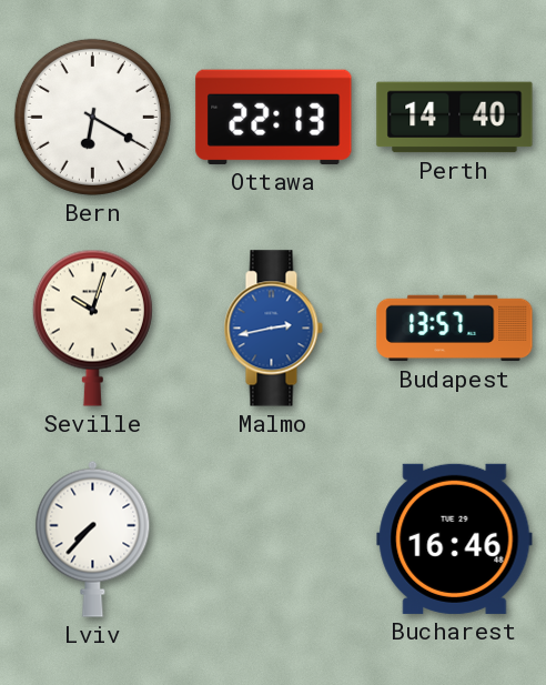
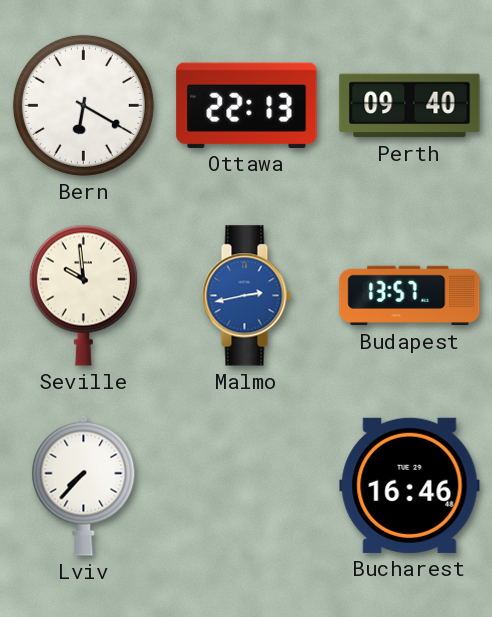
Perth: 14:40 -> 09:40 (410, 106)
Seville: 10:03 -> 9:59 (83, 295)
